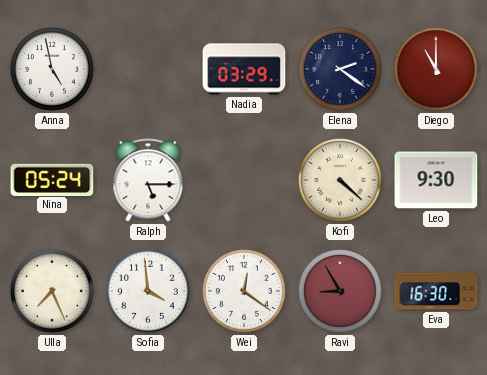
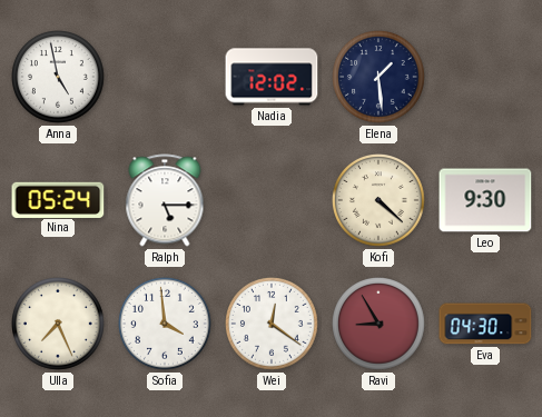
Nadia: 03:29 -> 12:02 (272, 77)
Elena: 2:21 -> 1:29 (380, 78)
Diego: 11:00 -> none (437, 70)
Eva: 16:30 -> 04:30 (485, 324)
